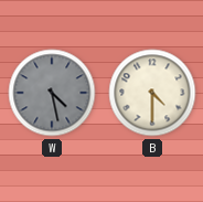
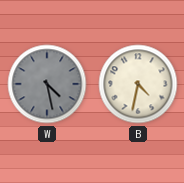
B: 4:30 -> 4:32 (138, 84)
